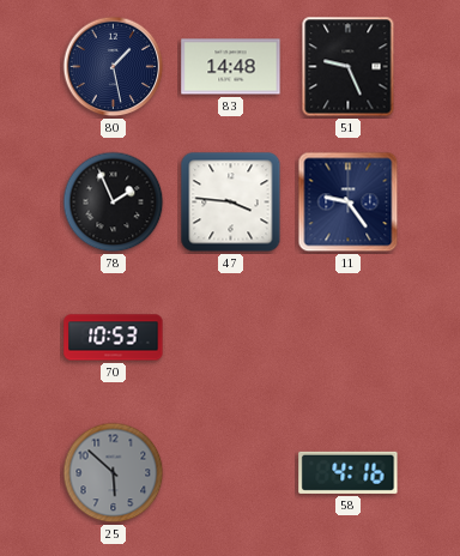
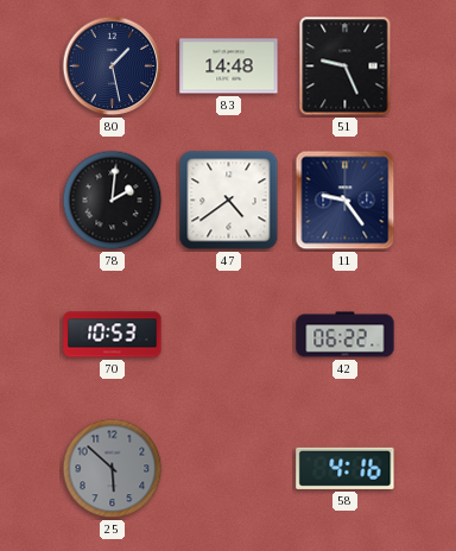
78: 1:56 -> 2:01 (113, 201)
47: 3:46 -> 4:39 (229, 201)
42: none -> 06:22 (346, 335)
